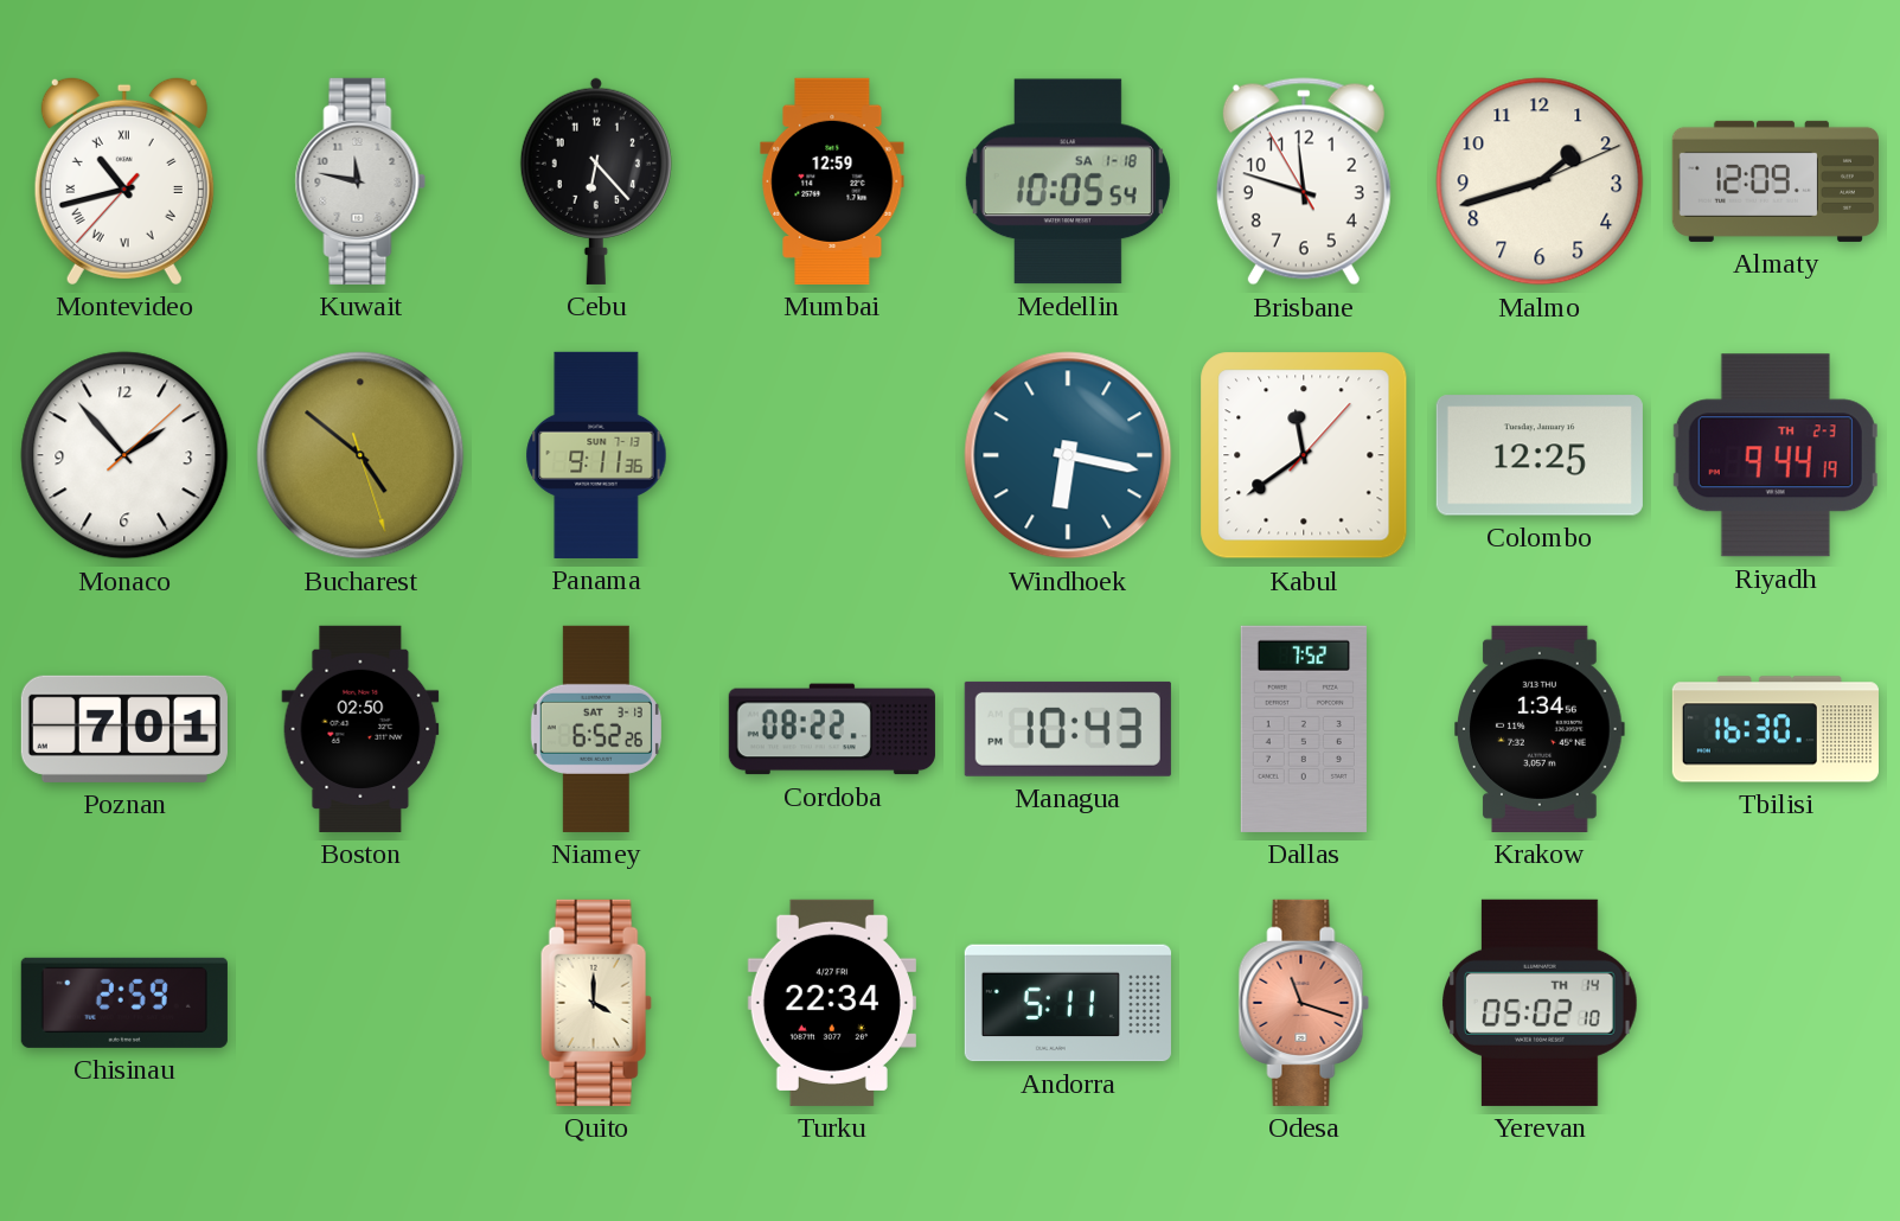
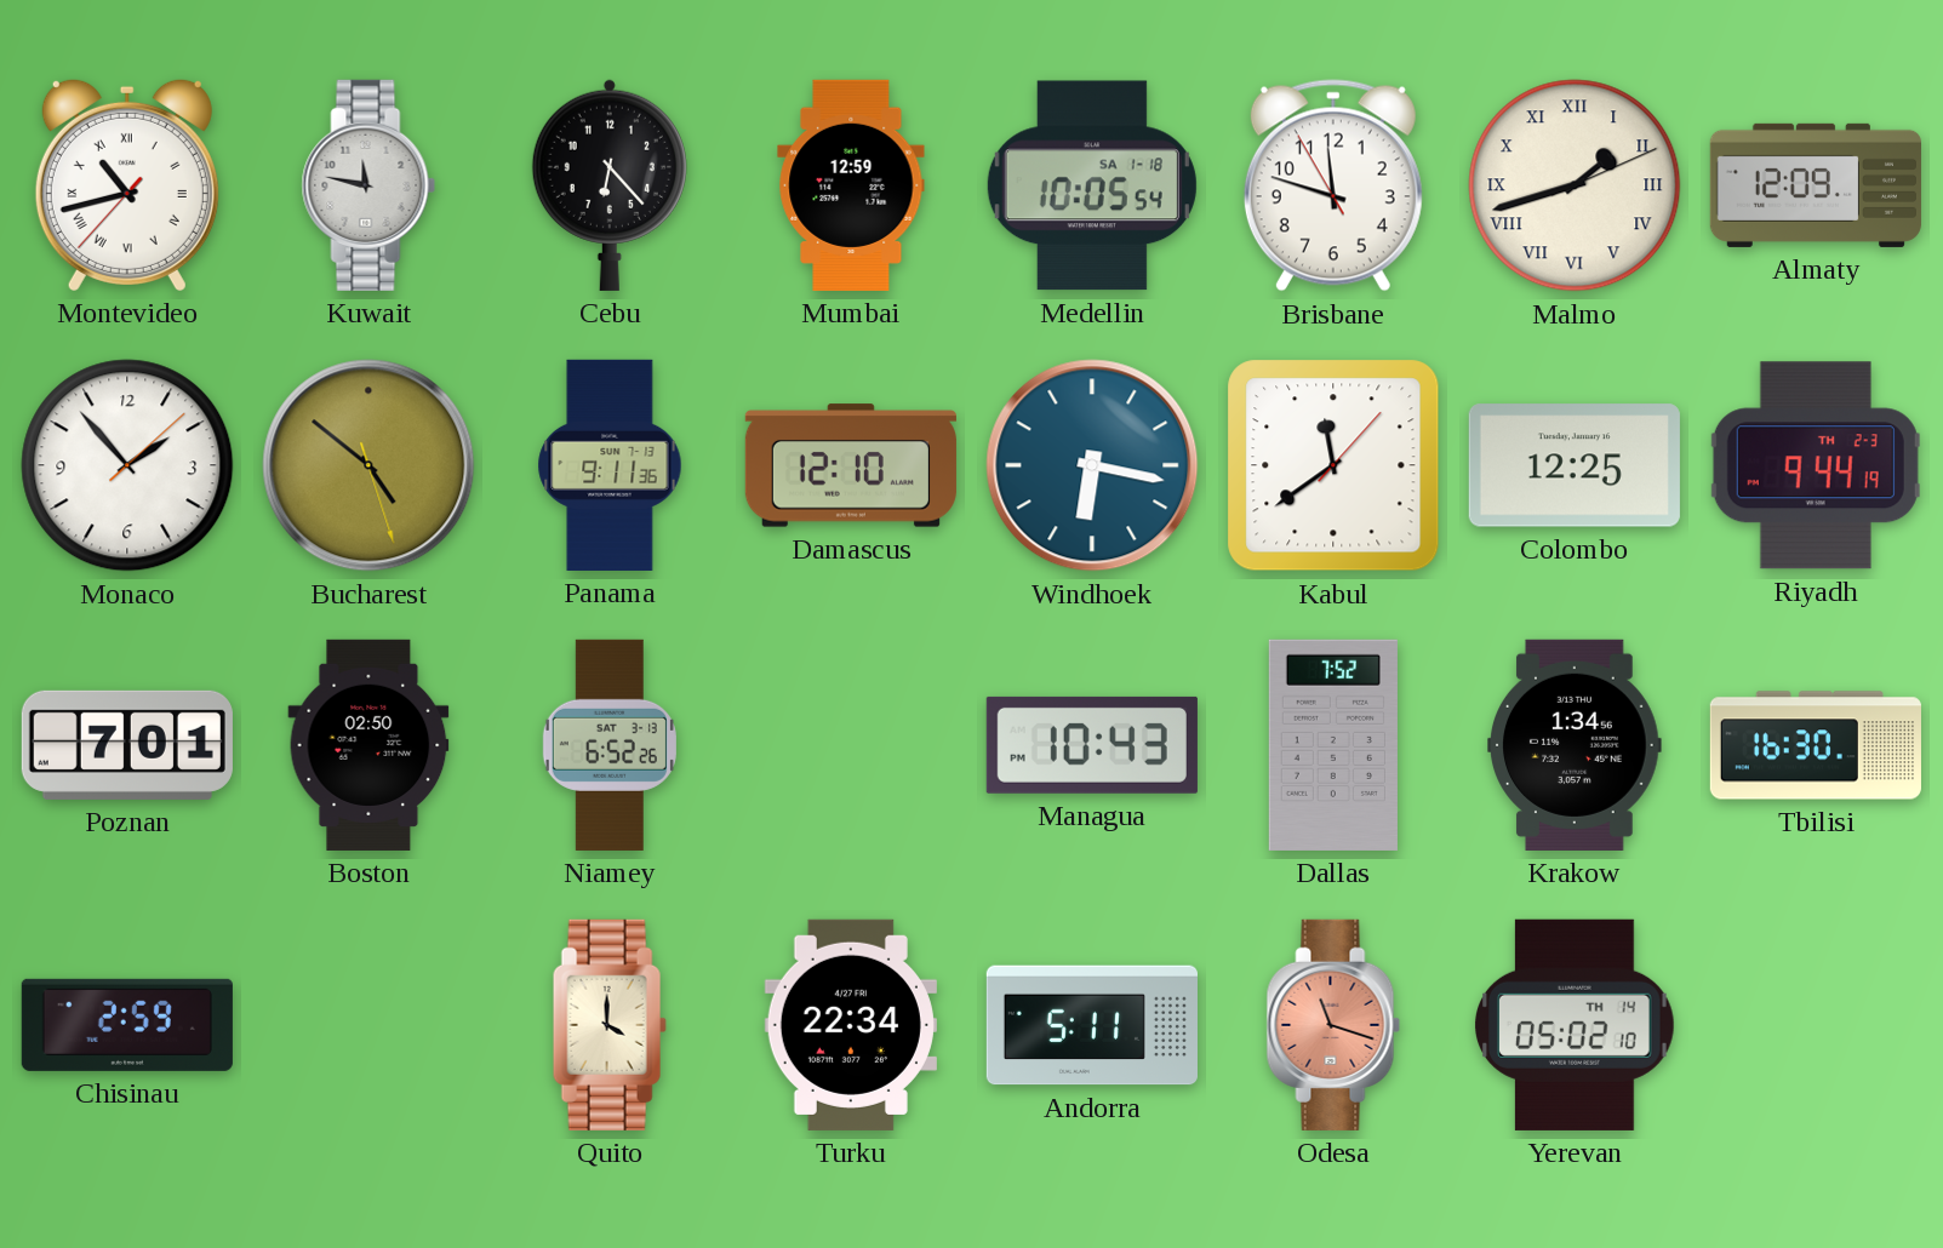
Malmo numerals: Arabic -> Roman (1575, 185)
Damascus: none -> 12:10 (851, 465)
Cordoba: 08:22 -> none (832, 729)
